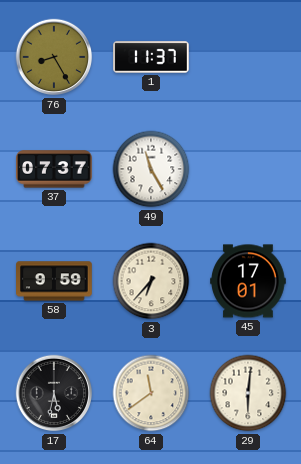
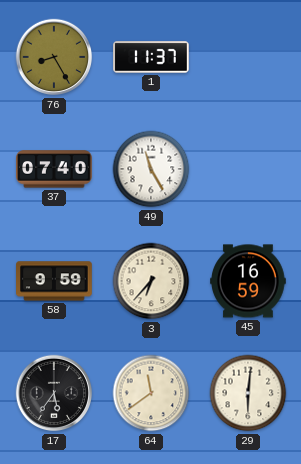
37: 07:37 -> 07:40 (55, 169)
45: 17:01 -> 16:59 (248, 281)
17: 5:32 -> 5:36 (54, 393)
